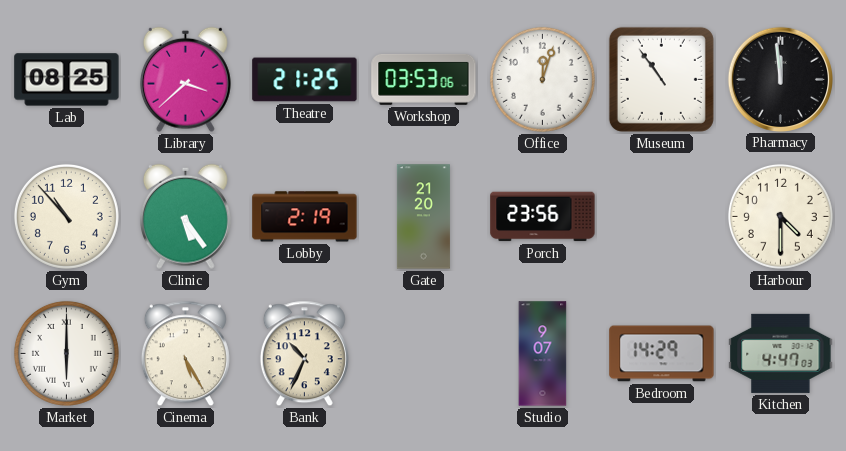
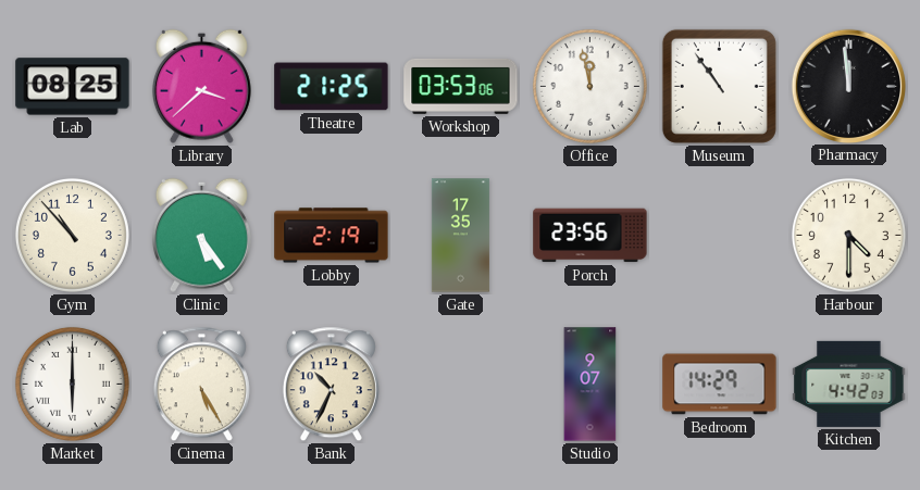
Office: 12:03 -> 11:58 (589, 86)
Gate: 21:20 -> 17:35 (460, 236)
Kitchen: 4:47 -> 4:42 (849, 384)
